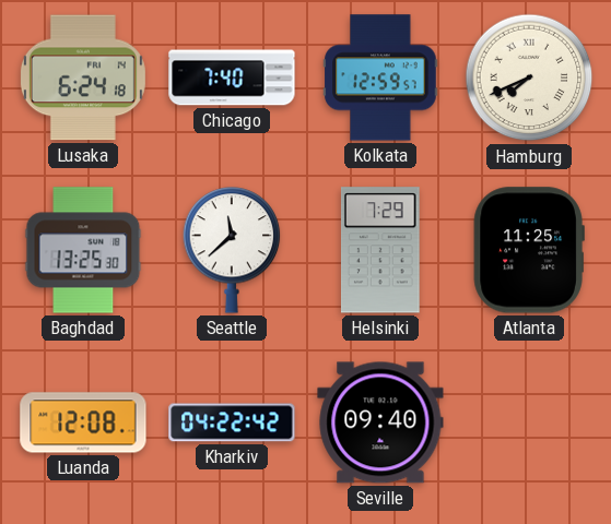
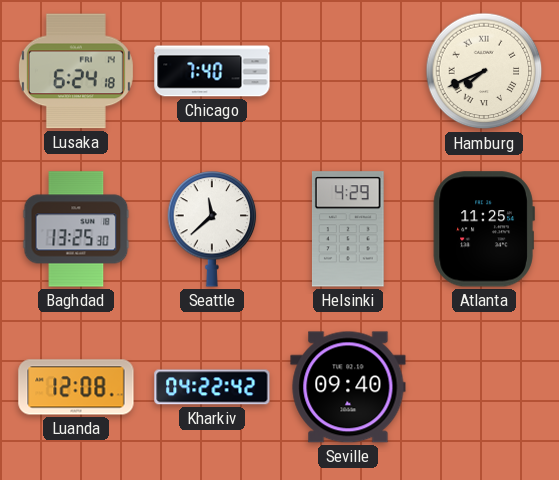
Kolkata: 12:59 -> none (380, 78)
Helsinki: 7:29 -> 4:29 (348, 229)
